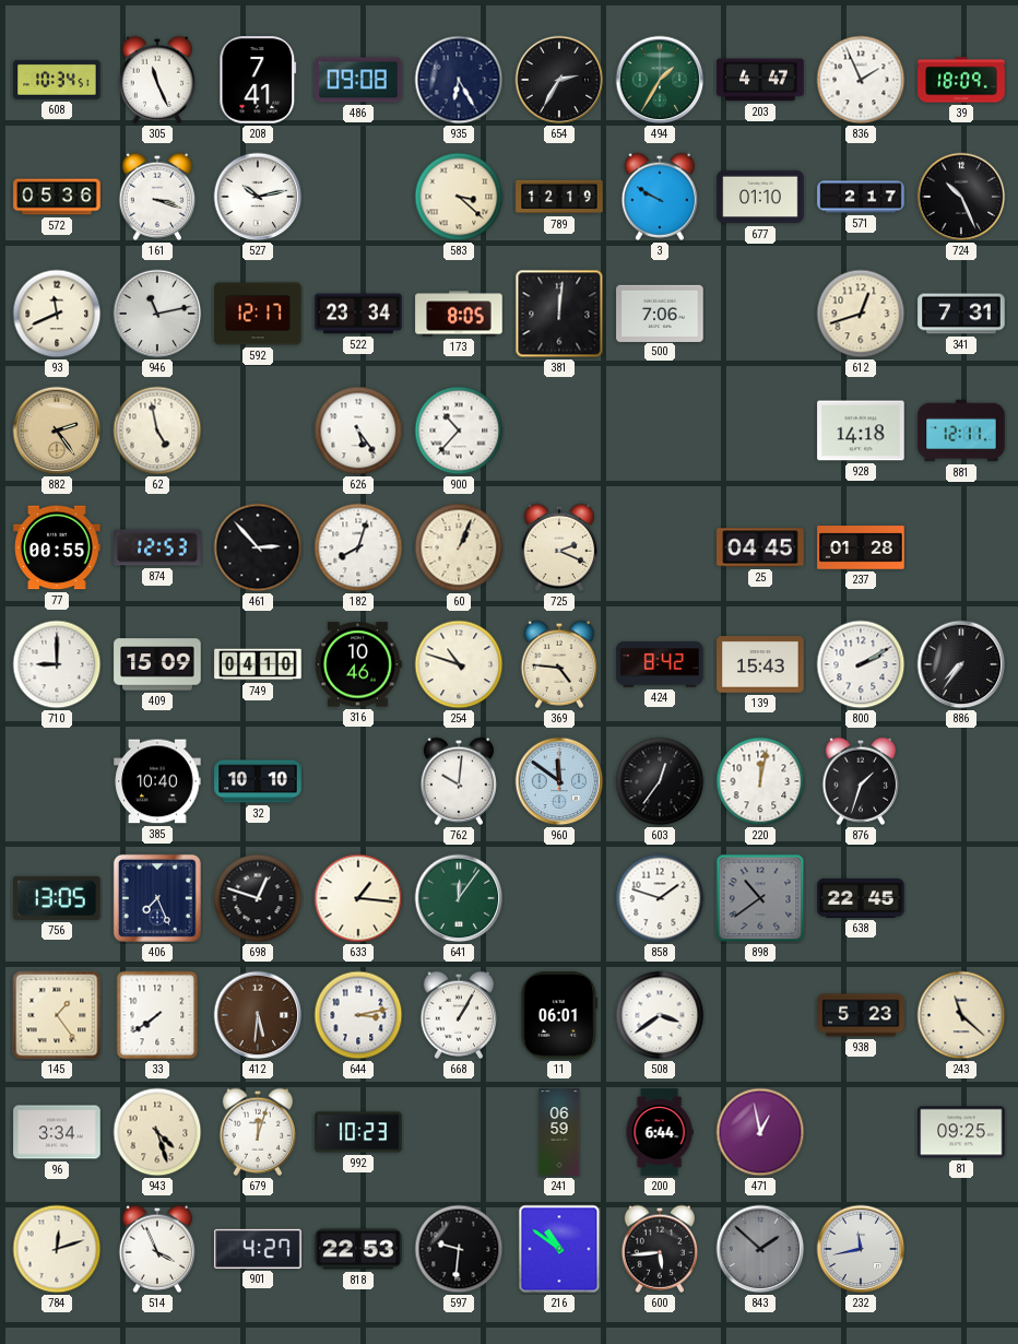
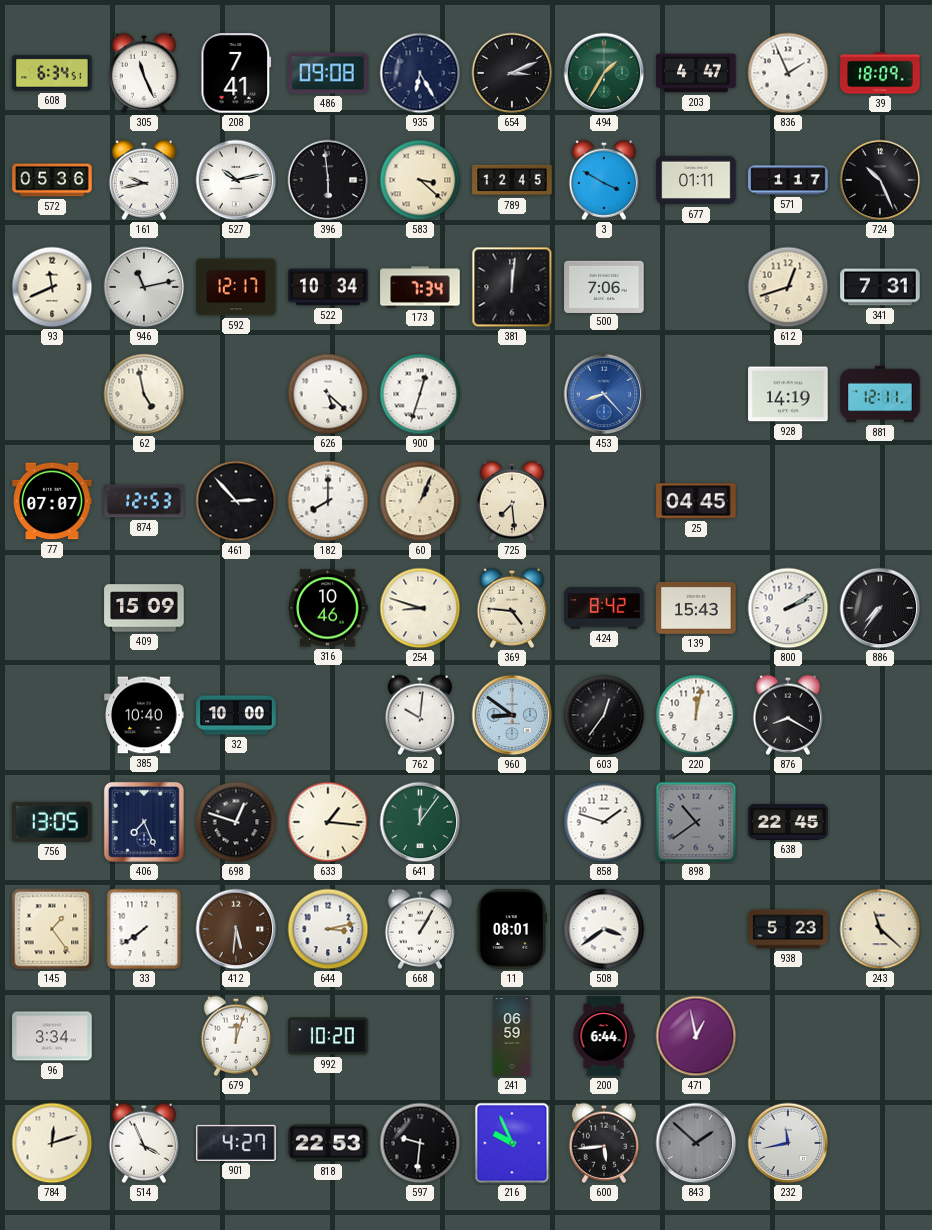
608: 10:34 -> 6:34 (52, 73)
654: 2:35 -> 3:11 (512, 73)
161: 3:18 -> 9:43 (143, 180)
396: none -> 5:59 (328, 180)
789: 12:19 -> 12:45 (512, 180)
3: 9:50 -> 3:50 (603, 180)
677: 01:10 -> 01:11 (696, 180)
571: 2:17 -> 1:17 (788, 180)
522: 23:34 -> 10:34 (328, 287)
173: 8:05 -> 7:34 (420, 287)
882: 2:24 -> none (57, 431)
626: 5:24 -> 5:22 (328, 394)
900: 10:37 -> 12:33 (420, 394)
453: none -> 8:23 (604, 394)
928: 14:18 -> 14:19 (788, 394)
77: 00:55 -> 07:07 (52, 501)
182: 8:03 -> 8:00 (328, 501)
725: 2:19 -> 7:29 (511, 501)
237: 01:28 -> none (861, 547)
710: 9:00 -> none (57, 664)
749: 04:10 -> none (258, 664)
254: 10:48 -> 8:48 (420, 608)
32: 10:10 -> 10:00 (236, 715)
960: 11:51 -> 8:51 (512, 715)
876: 1:33 -> 8:20 (787, 715)
11: 06:01 -> 08:01 (512, 929)
943: 4:27 -> none (157, 1132)
992: 10:23 -> 10:20 (328, 1036)
81: 09:25 -> none (961, 1132)
216: 10:51 -> 9:56 (512, 1143)
